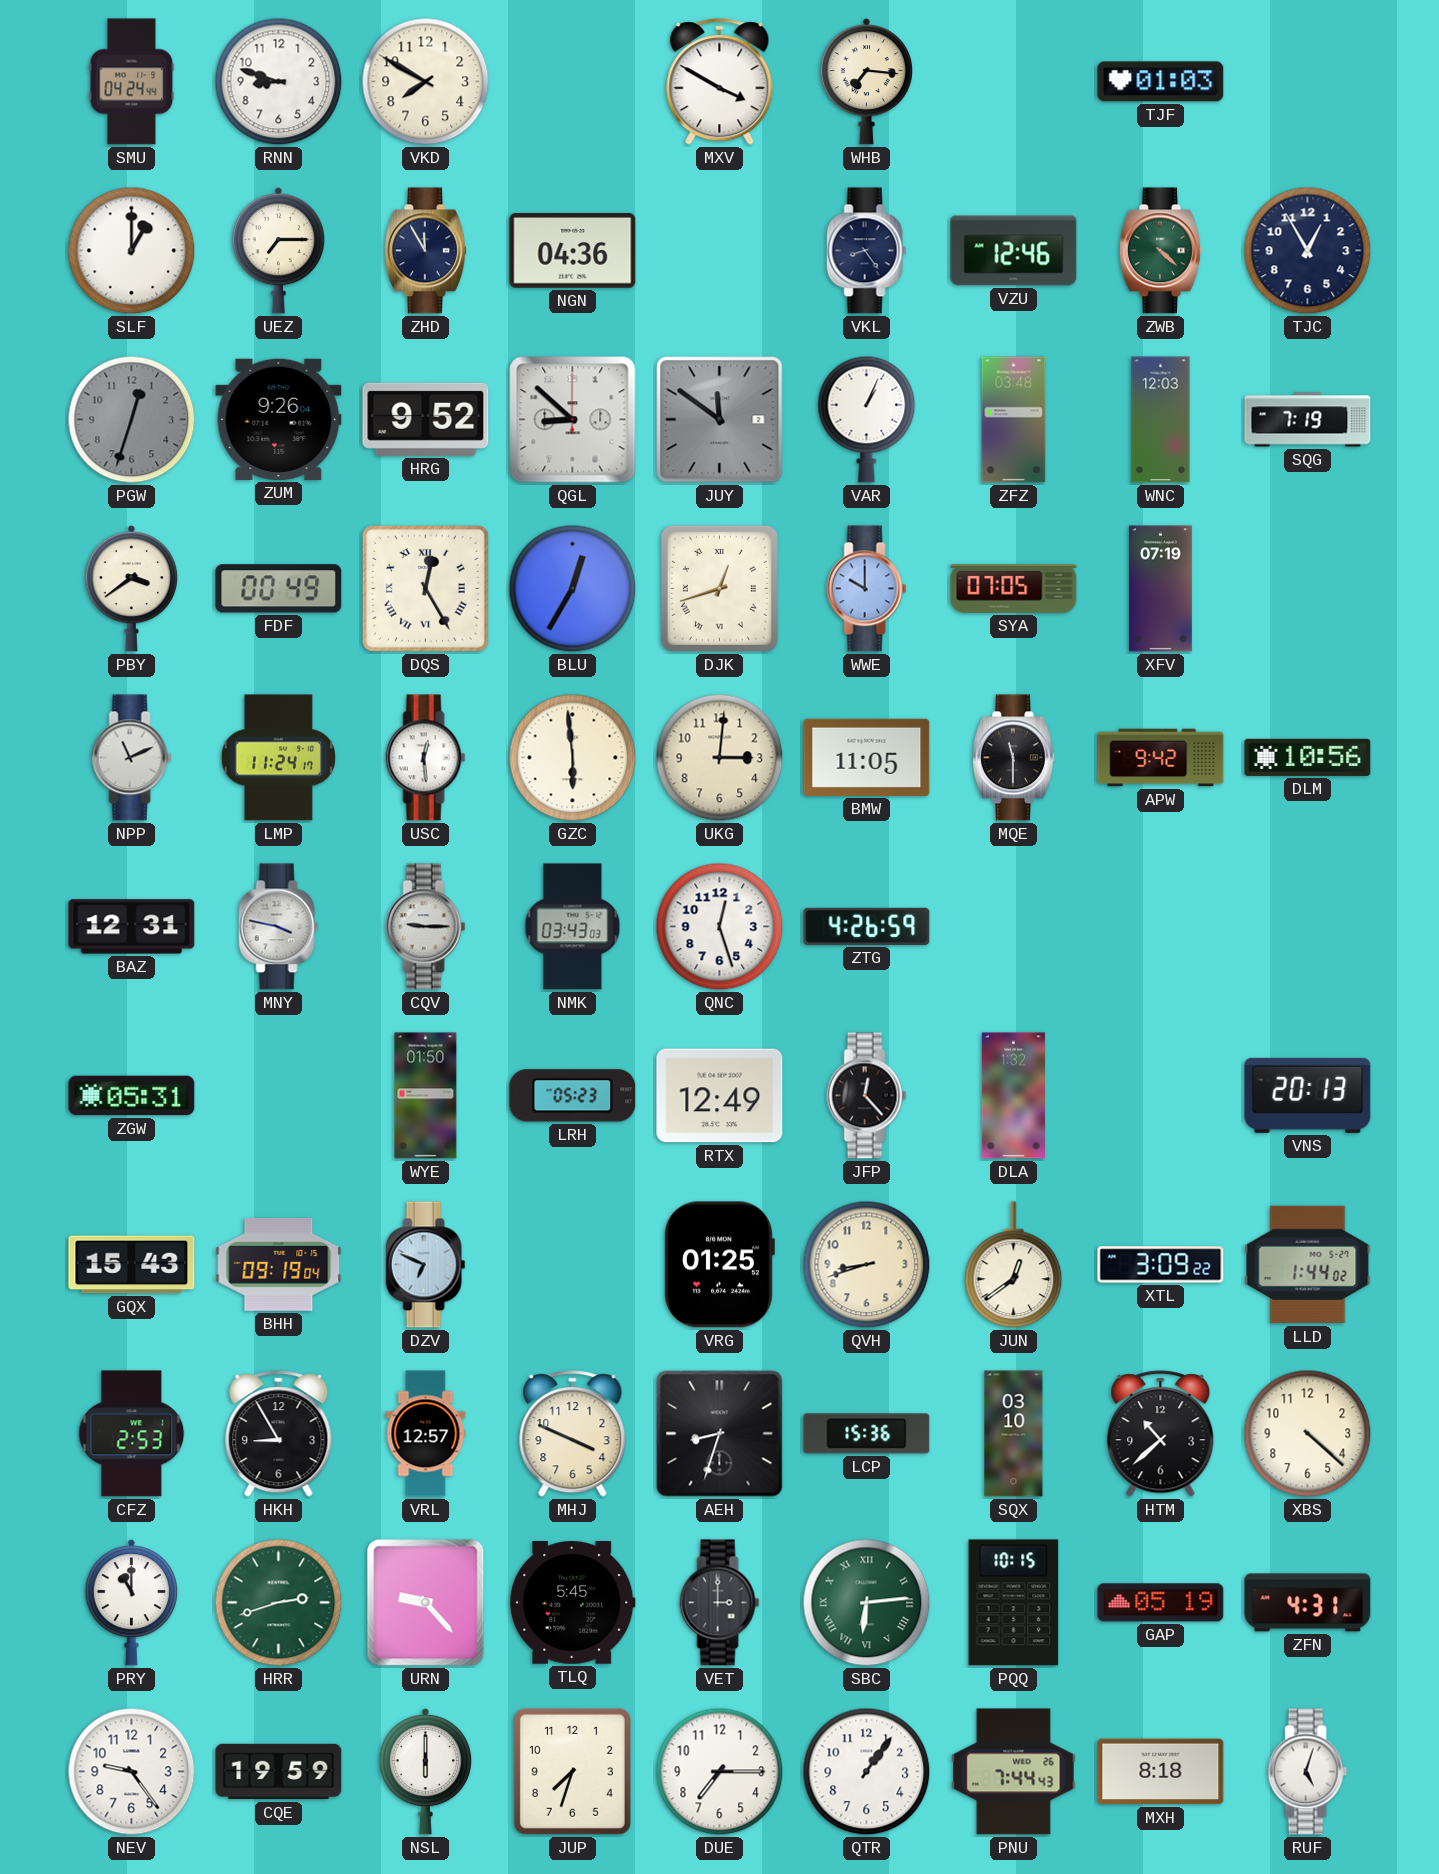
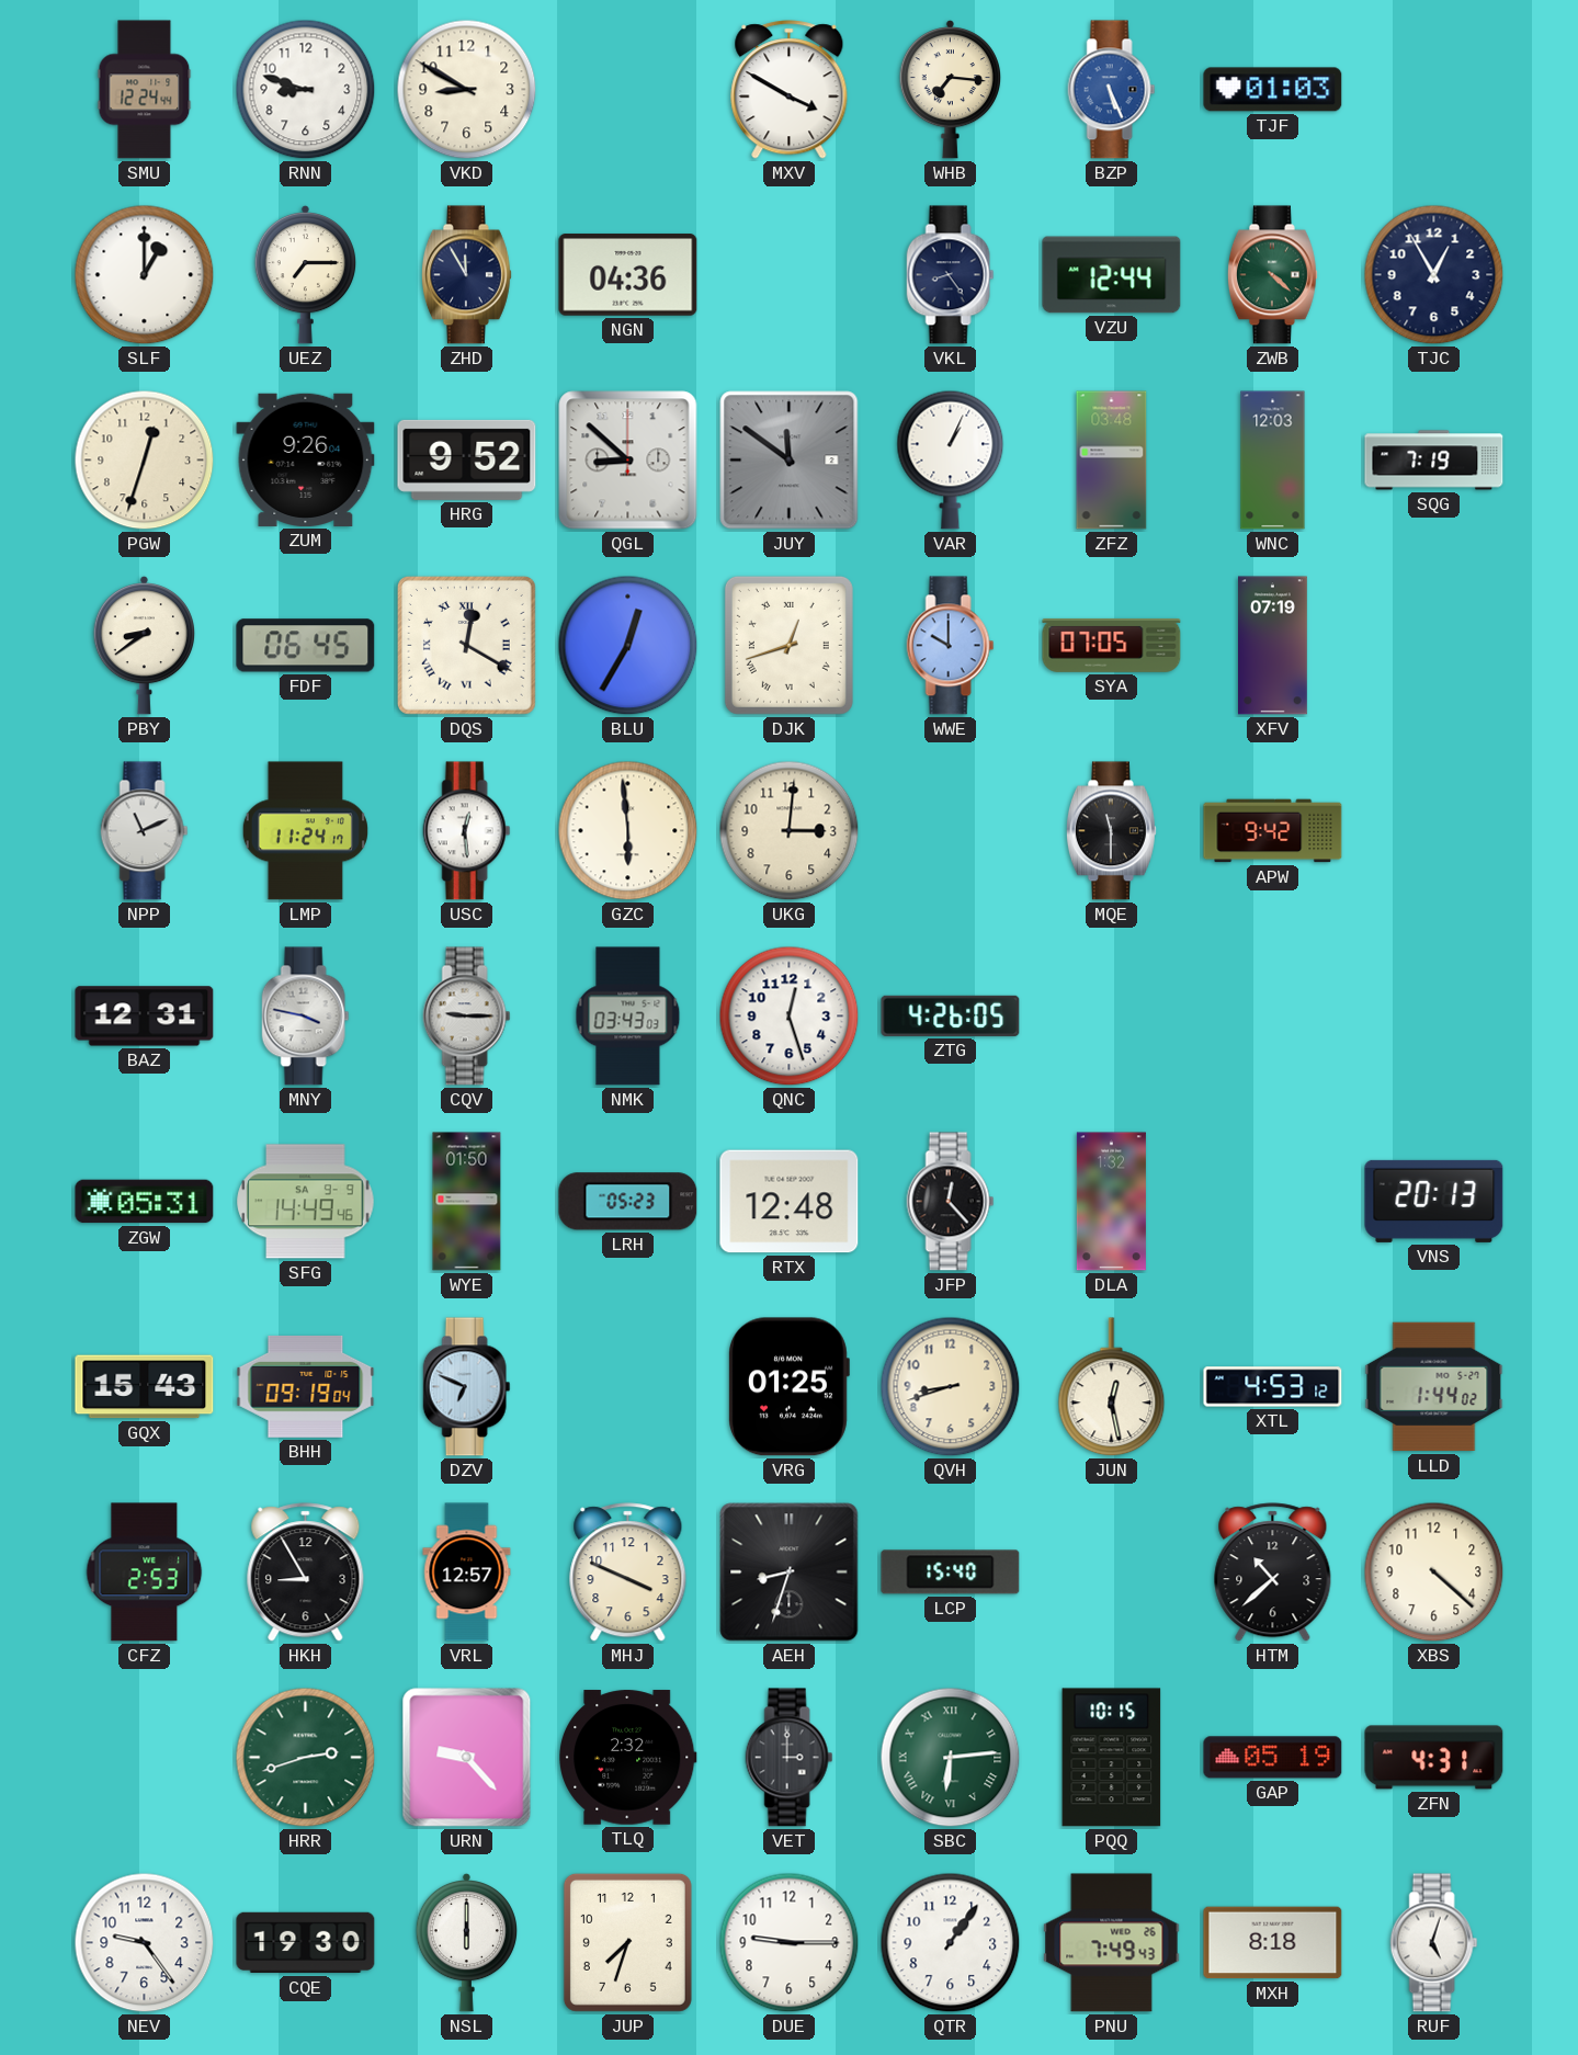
SMU: 04:24 -> 12:24 (145, 90)
VKD: 7:50 -> 8:50 (467, 90)
BZP: none -> 5:26 (1112, 90)
VZU: 12:46 -> 12:44 (1112, 275)
PGW dial: grey -> cream (145, 461)
PBY: 3:39 -> 8:39 (144, 645)
FDF: 00:49 -> 06:45 (306, 646)
DQS: 12:25 -> 12:20 (466, 645)
BMW: 11:05 -> none (867, 757)
DLM: 10:56 -> none (1308, 757)
ZTG: 4:26:59 -> 4:26:05 (951, 1015)
SFG: none -> 14:49 (306, 1202)
RTX: 12:49 -> 12:48 (790, 1202)
JUN: 12:39 -> 12:28 (1112, 1387)
XTL: 3:09 -> 4:53 (1273, 1387)
LCP: 15:36 -> 15:40 (951, 1573)
SQX: 03:10 -> none (1014, 1434)
PRY: 11:00 -> none (131, 1602)
TLQ: 5:45 -> 2:32 (628, 1758)
CQE: 19:59 -> 19:30 (306, 1943)
DUE: 7:15 -> 9:15 (790, 1943)
PNU: 7:44 -> 7:49 (1112, 1943)
